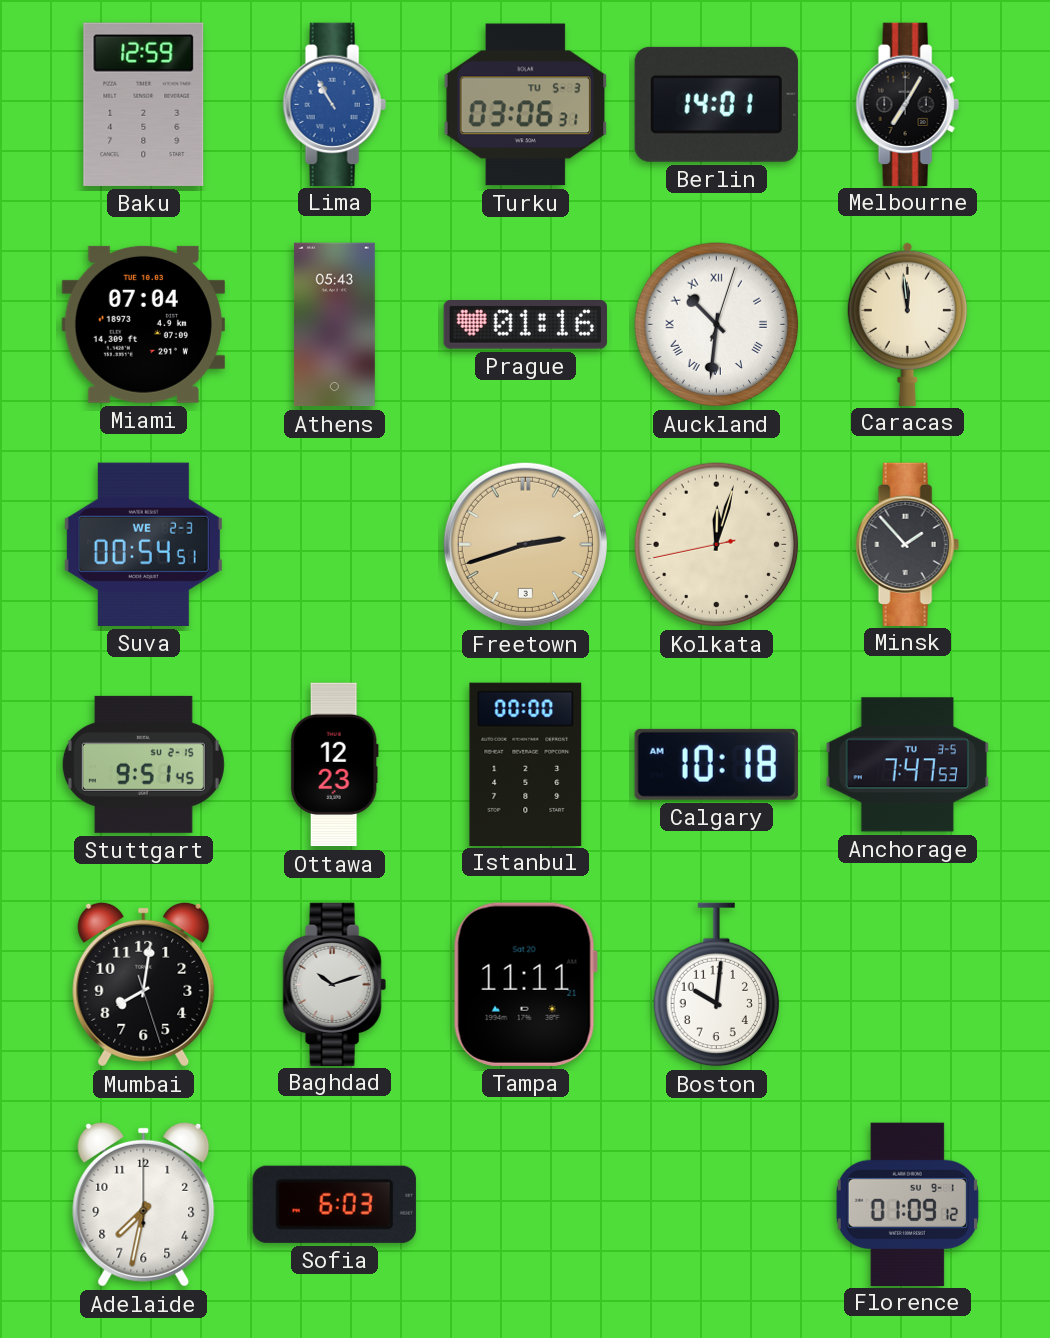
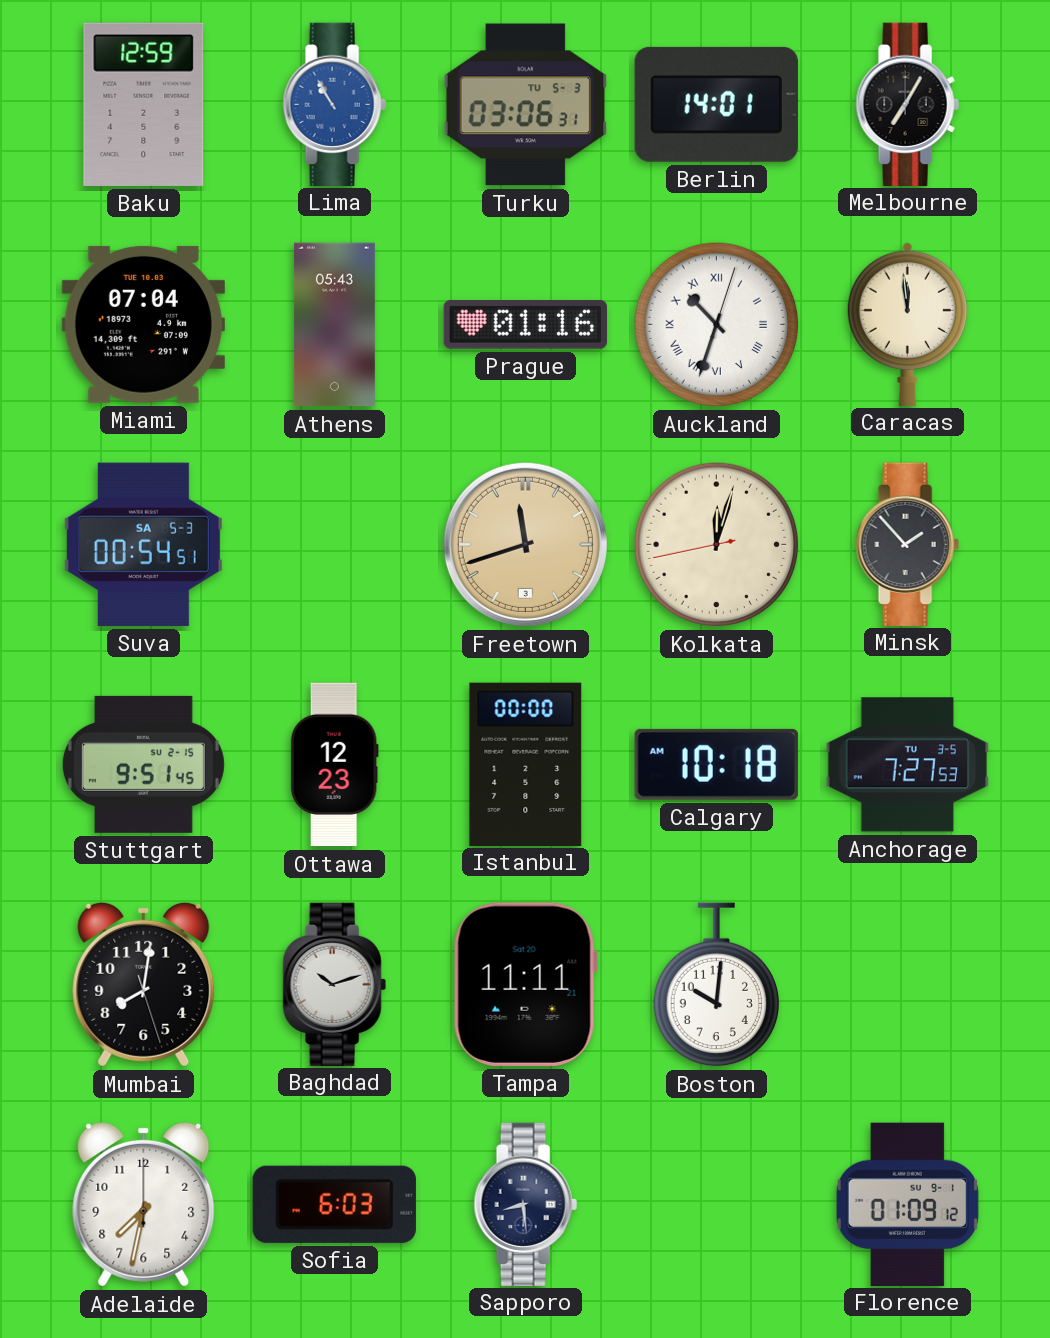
Auckland: 10:31 -> 10:33 (717, 325)
Suva date: WE 2-3 -> SA 5-3 (143, 544)
Freetown: 2:42 -> 11:42 (525, 544)
Anchorage: 7:47 -> 7:27 (907, 765)
Sapporo: none -> 8:29 (525, 1204)
